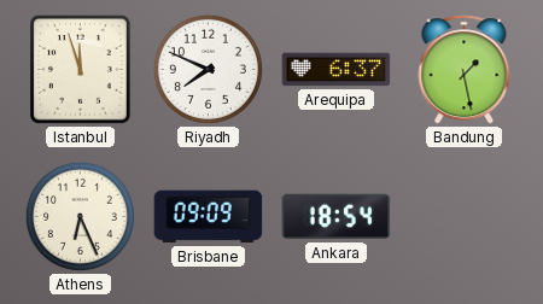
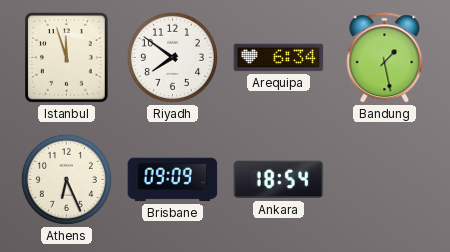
Riyadh: 7:49 -> 7:51 (172, 57)
Arequipa: 6:37 -> 6:34 (279, 58)
